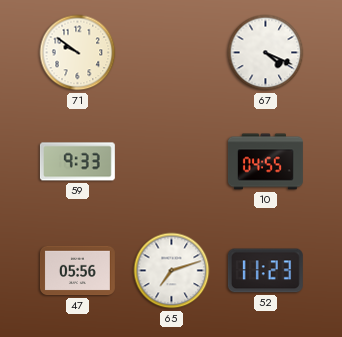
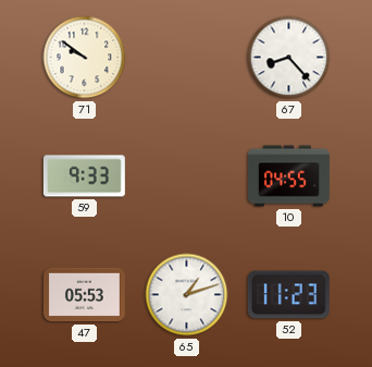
67: 4:19 -> 8:23 (289, 58)
47: 05:56 -> 05:53 (84, 295)
65: 7:12 -> 1:12 (187, 295)
